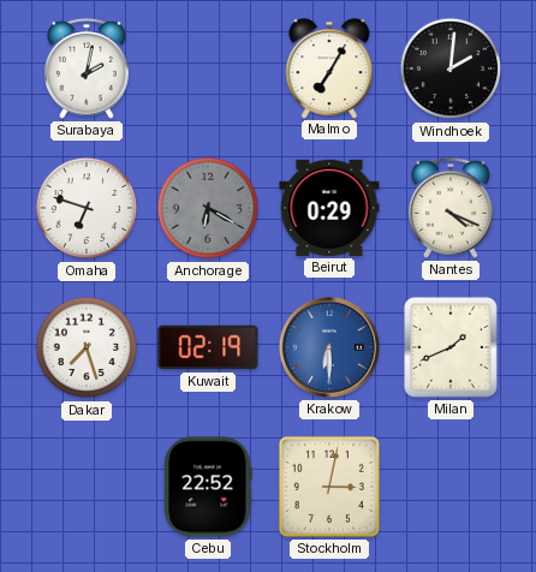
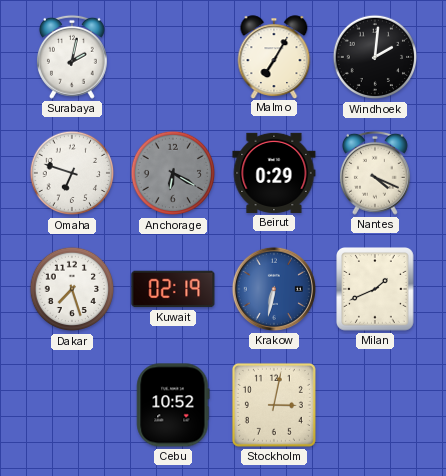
Krakow: 6:30 -> 6:32 (274, 289)
Cebu: 22:52 -> 10:52 (173, 405)
